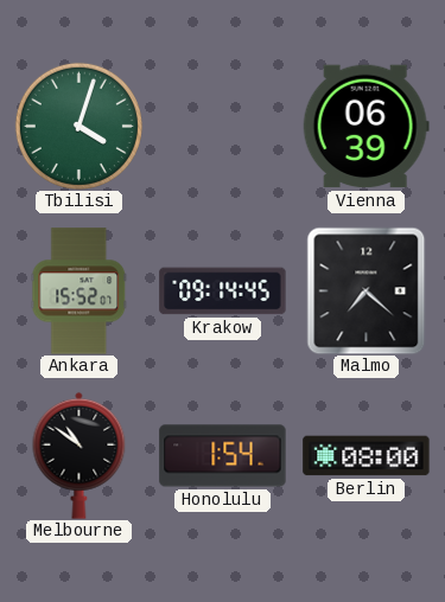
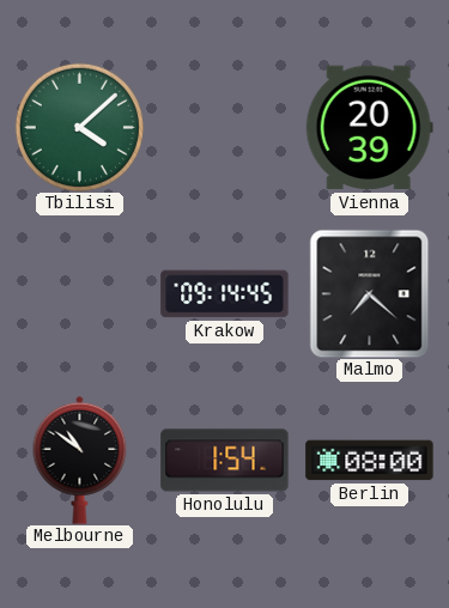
Tbilisi: 4:03 -> 4:08 (79, 127)
Vienna: 06:39 -> 20:39 (369, 128)
Ankara: 15:52 -> none (80, 292)
